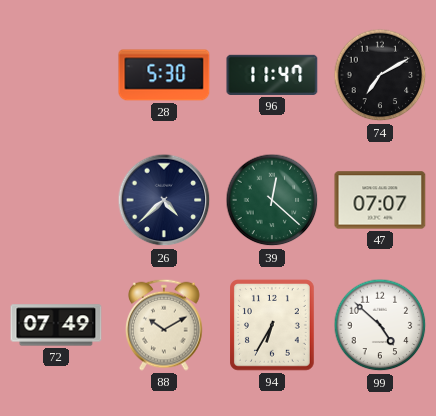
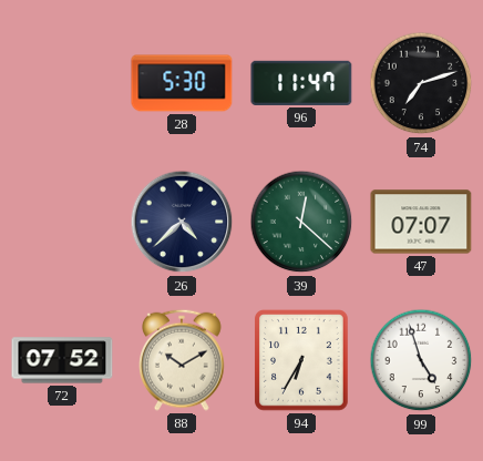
74: 7:10 -> 7:12 (421, 83)
72: 07:49 -> 07:52 (62, 360)
99: 4:52 -> 4:57 (421, 360)
